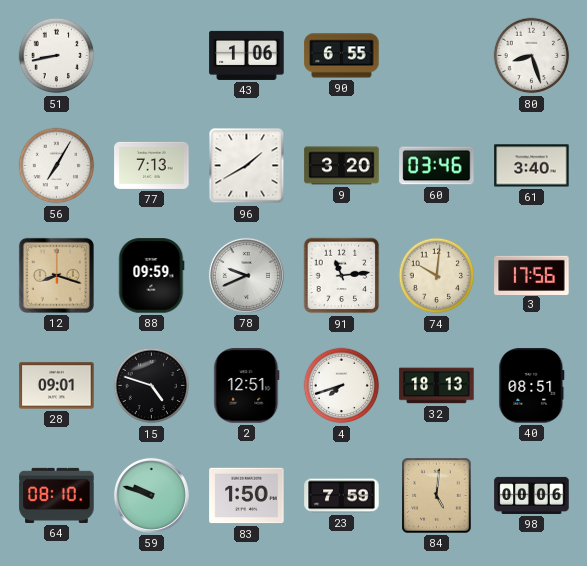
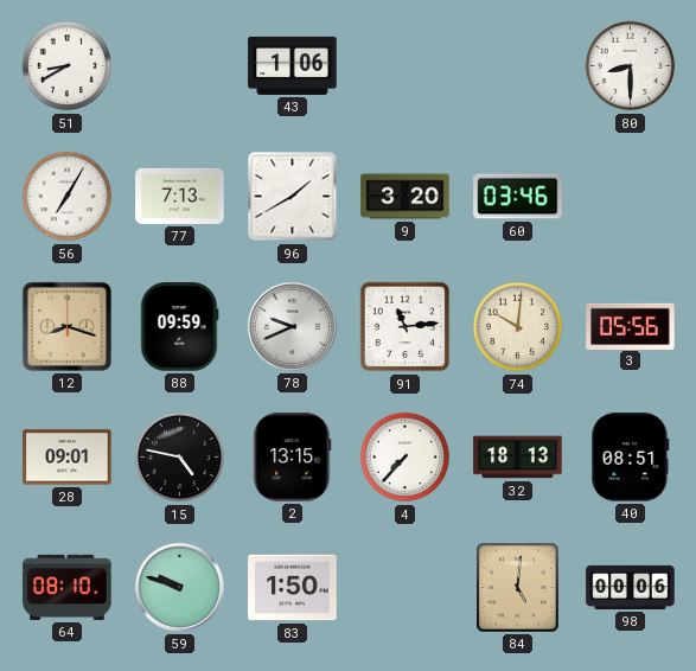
51: 8:43 -> 8:40 (68, 66)
90: 6:55 -> none (342, 56)
80: 8:27 -> 8:30 (631, 66)
61: 3:40 -> none (532, 166)
3: 17:56 -> 05:56 (631, 326)
15: 4:48 -> 4:47 (180, 458)
2: 12:51 -> 13:15 (293, 458)
4: 7:42 -> 7:37 (406, 458)
23: 7:59 -> none (342, 496)
